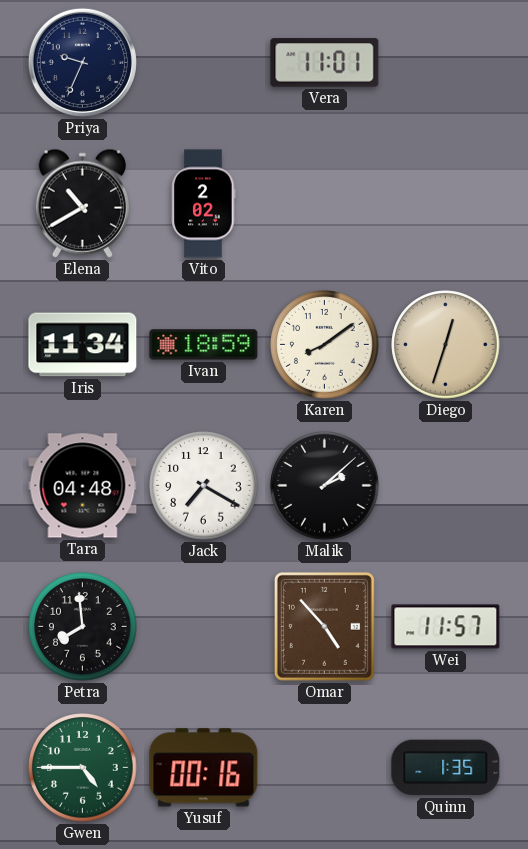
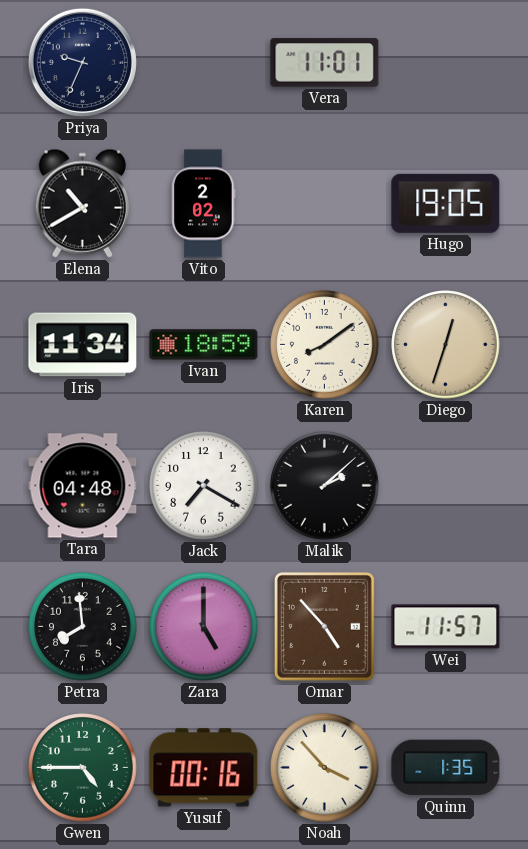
Hugo: none -> 19:05 (446, 203)
Zara: none -> 5:00 (204, 627)
Noah: none -> 3:53 (325, 768)
